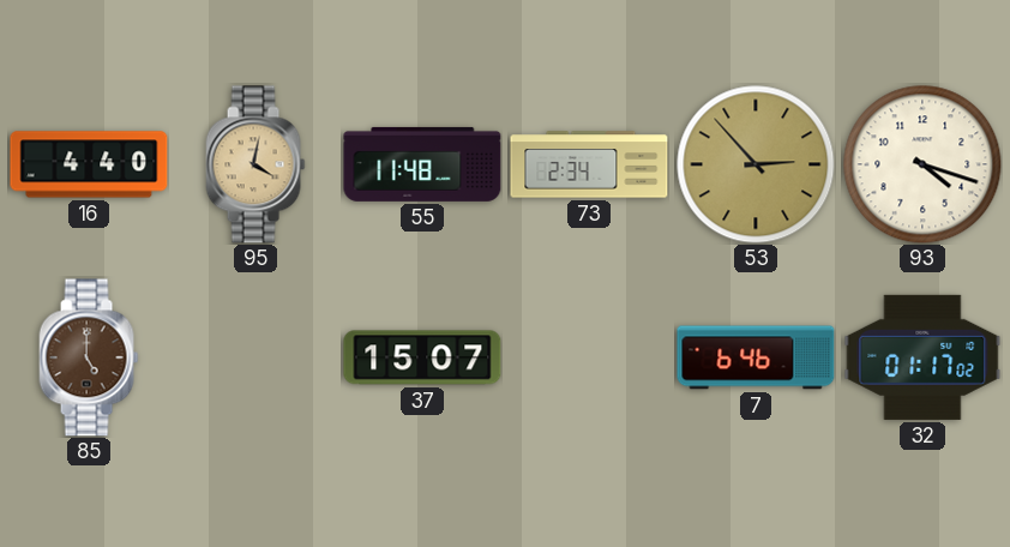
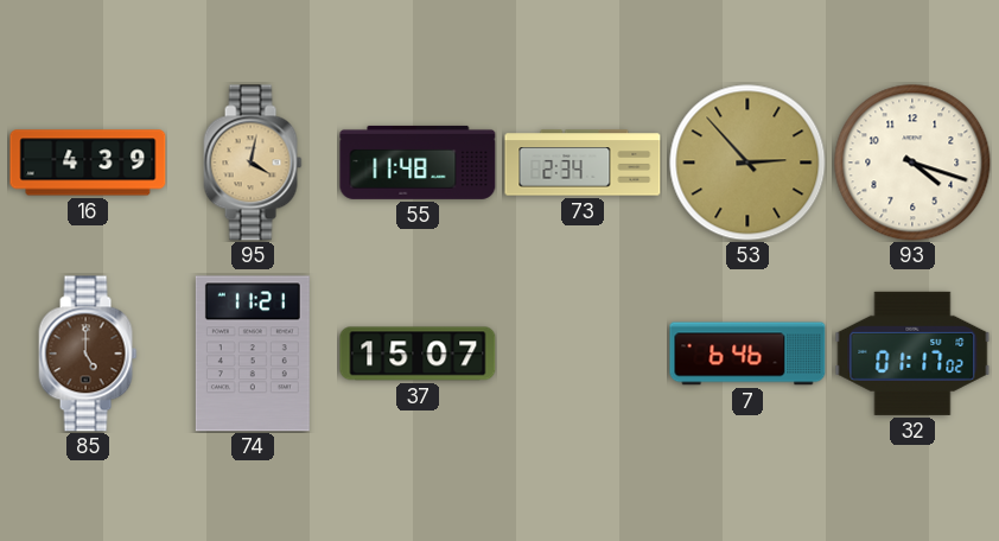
16: 4:40 -> 4:39 (88, 163)
74: none -> 11:21 (253, 354)
